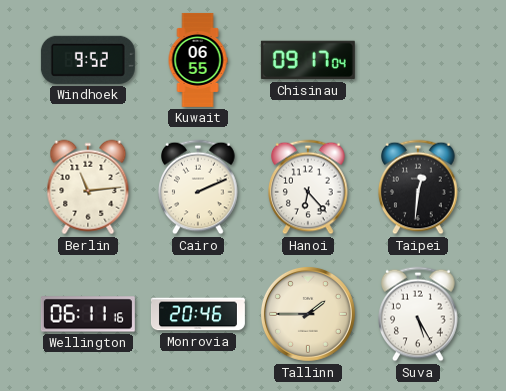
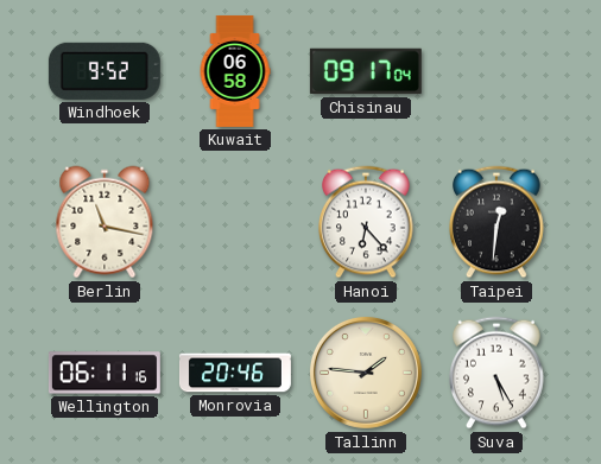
Kuwait: 06:55 -> 06:58 (235, 71)
Berlin: 11:14 -> 11:17 (105, 222)
Cairo: 2:11 -> none (198, 187)
Tallinn: 1:45 -> 1:46 (366, 373)
